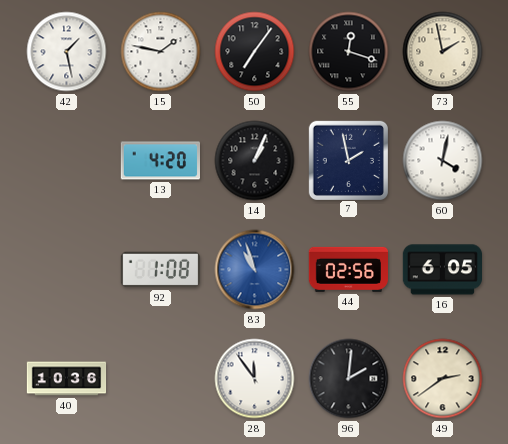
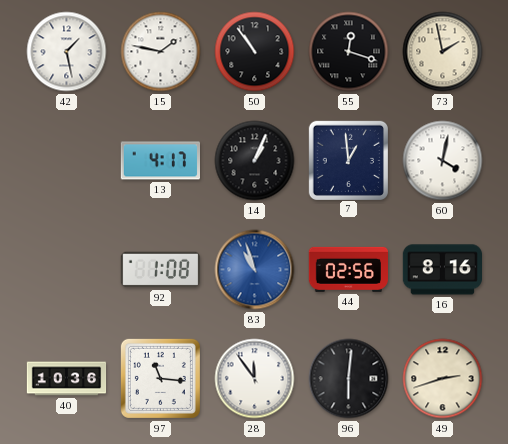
50: 7:06 -> 10:54 (255, 52)
13: 4:20 -> 4:17 (160, 161)
7: 1:58 -> 12:59 (348, 160)
16: 6:05 -> 8:16 (442, 270)
97: none -> 11:16 (160, 378)
96: 2:01 -> 6:01 (349, 379)
49: 2:39 -> 2:42 (443, 379)
